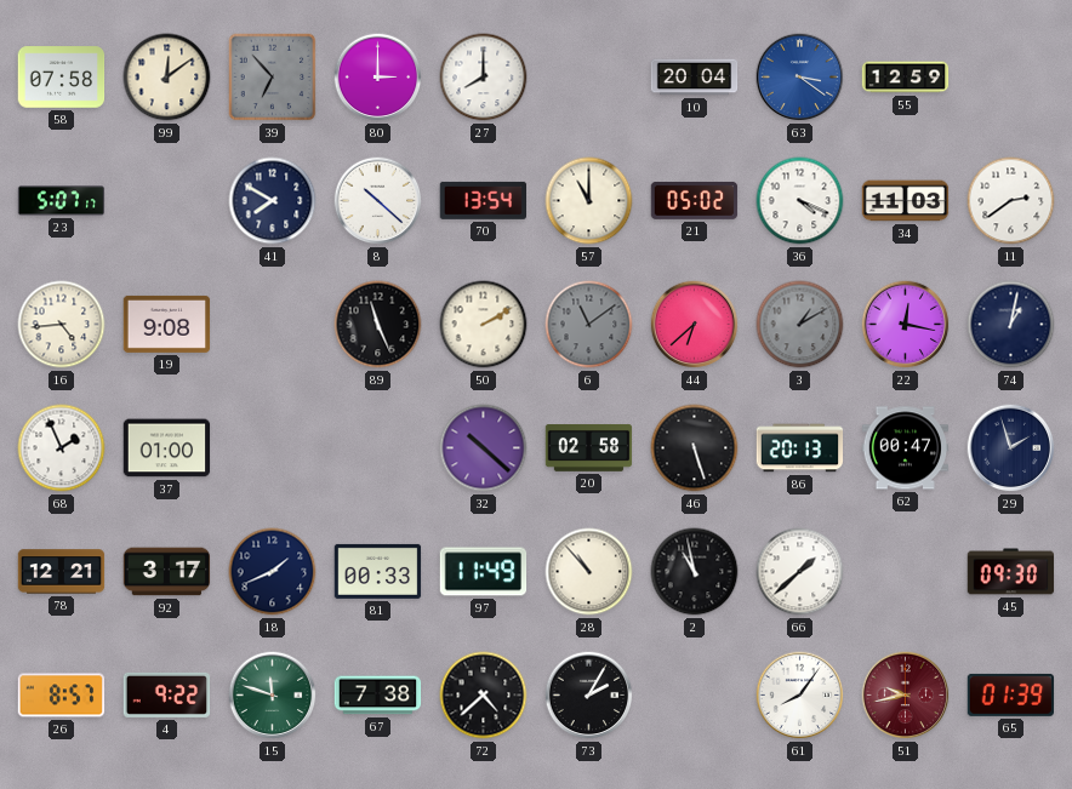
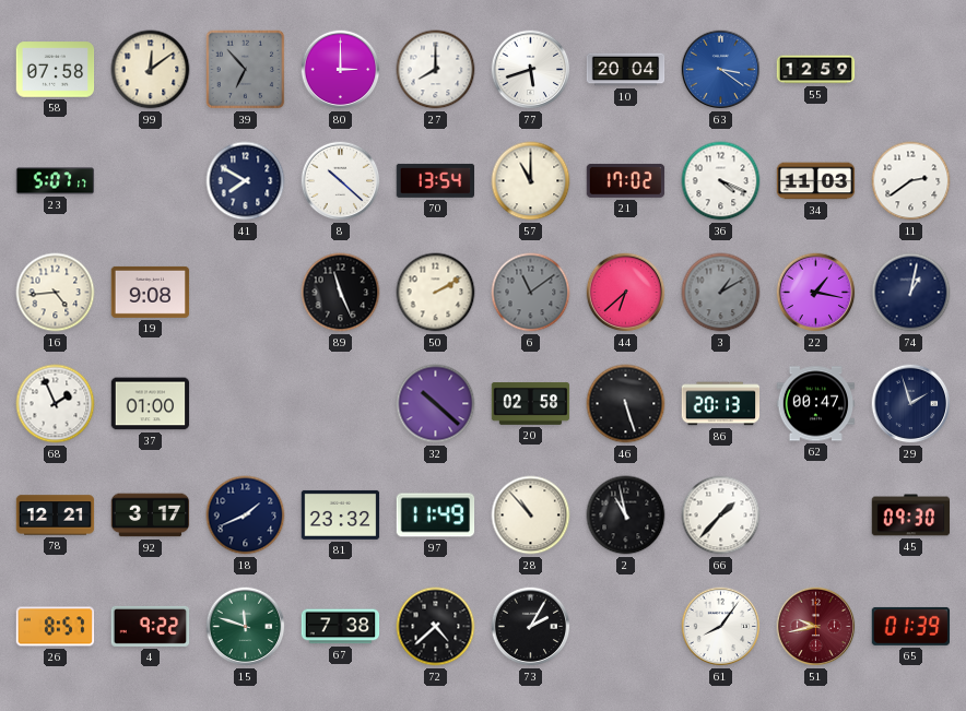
77: none -> 5:42 (531, 70)
21: 05:02 -> 17:02 (626, 180)
22: 12:17 -> 1:17 (816, 293)
81: 00:33 -> 23:32 (341, 514)
66: 1:38 -> 1:37 (721, 516)
